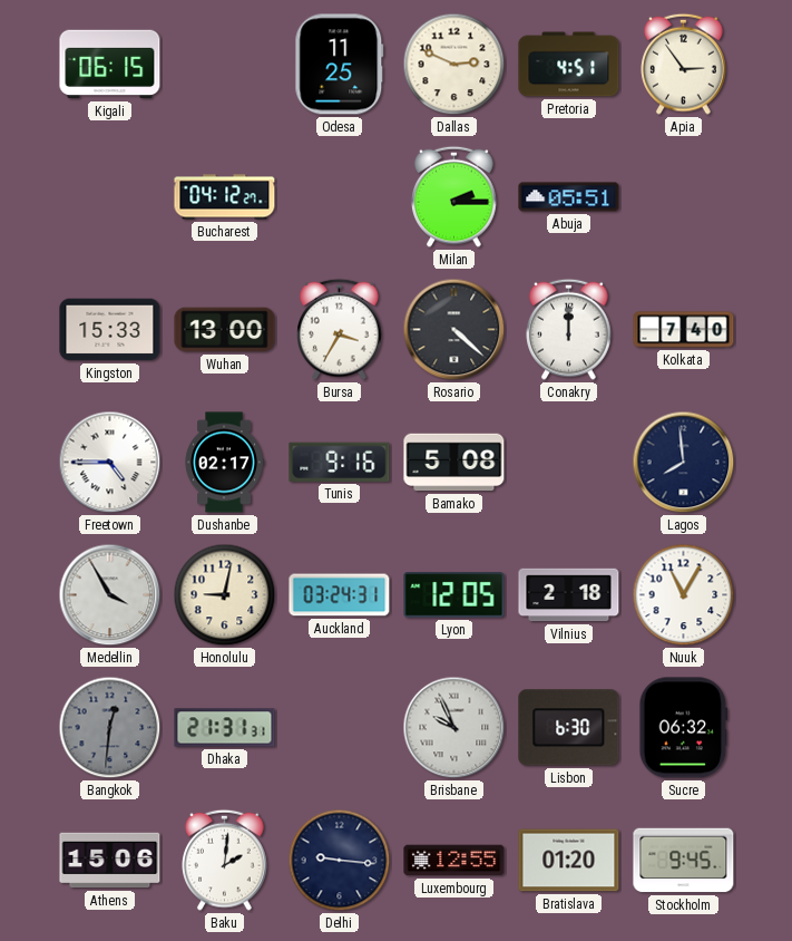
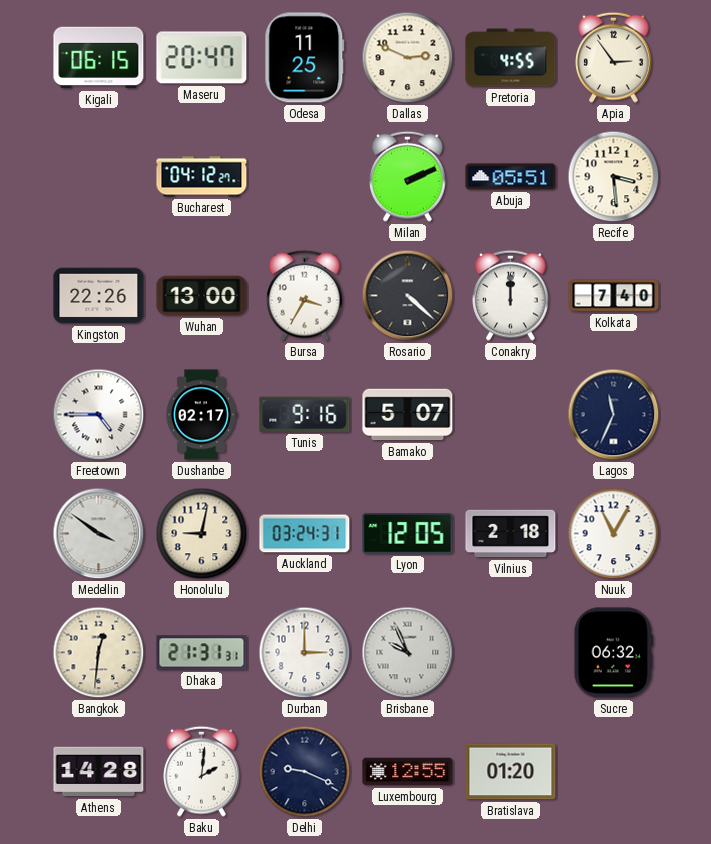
Maseru: none -> 20:47 (202, 58)
Pretoria: 4:51 -> 4:55 (511, 58)
Milan: 2:15 -> 2:11 (408, 176)
Recife: none -> 3:29 (614, 177)
Kingston: 15:33 -> 22:26 (99, 296)
Bamako: 5:08 -> 5:07 (408, 415)
Lagos: 7:59 -> 11:34 (614, 415)
Medellin: 3:55 -> 3:51 (99, 534)
Bangkok dial: grey -> cream (99, 653)
Durban: none -> 3:00 (305, 653)
Lisbon: 6:30 -> none (569, 728)
Athens: 15:06 -> 14:28 (99, 772)
Delhi: 9:16 -> 9:19 (305, 772)
Stockholm: 9:45 -> none (684, 861)
